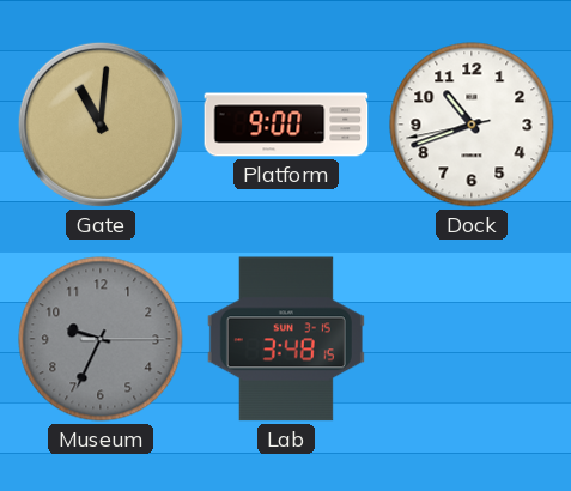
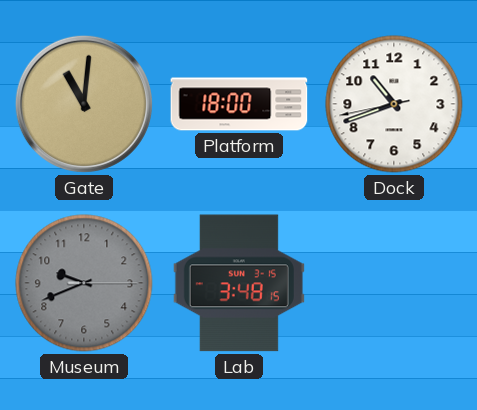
Platform: 9:00 -> 18:00 (239, 104)
Museum: 9:34 -> 9:41 (84, 283)
